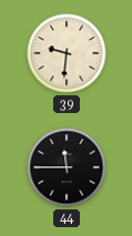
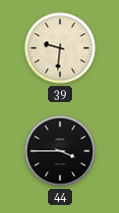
44: 11:45 -> 3:45 (60, 151)
